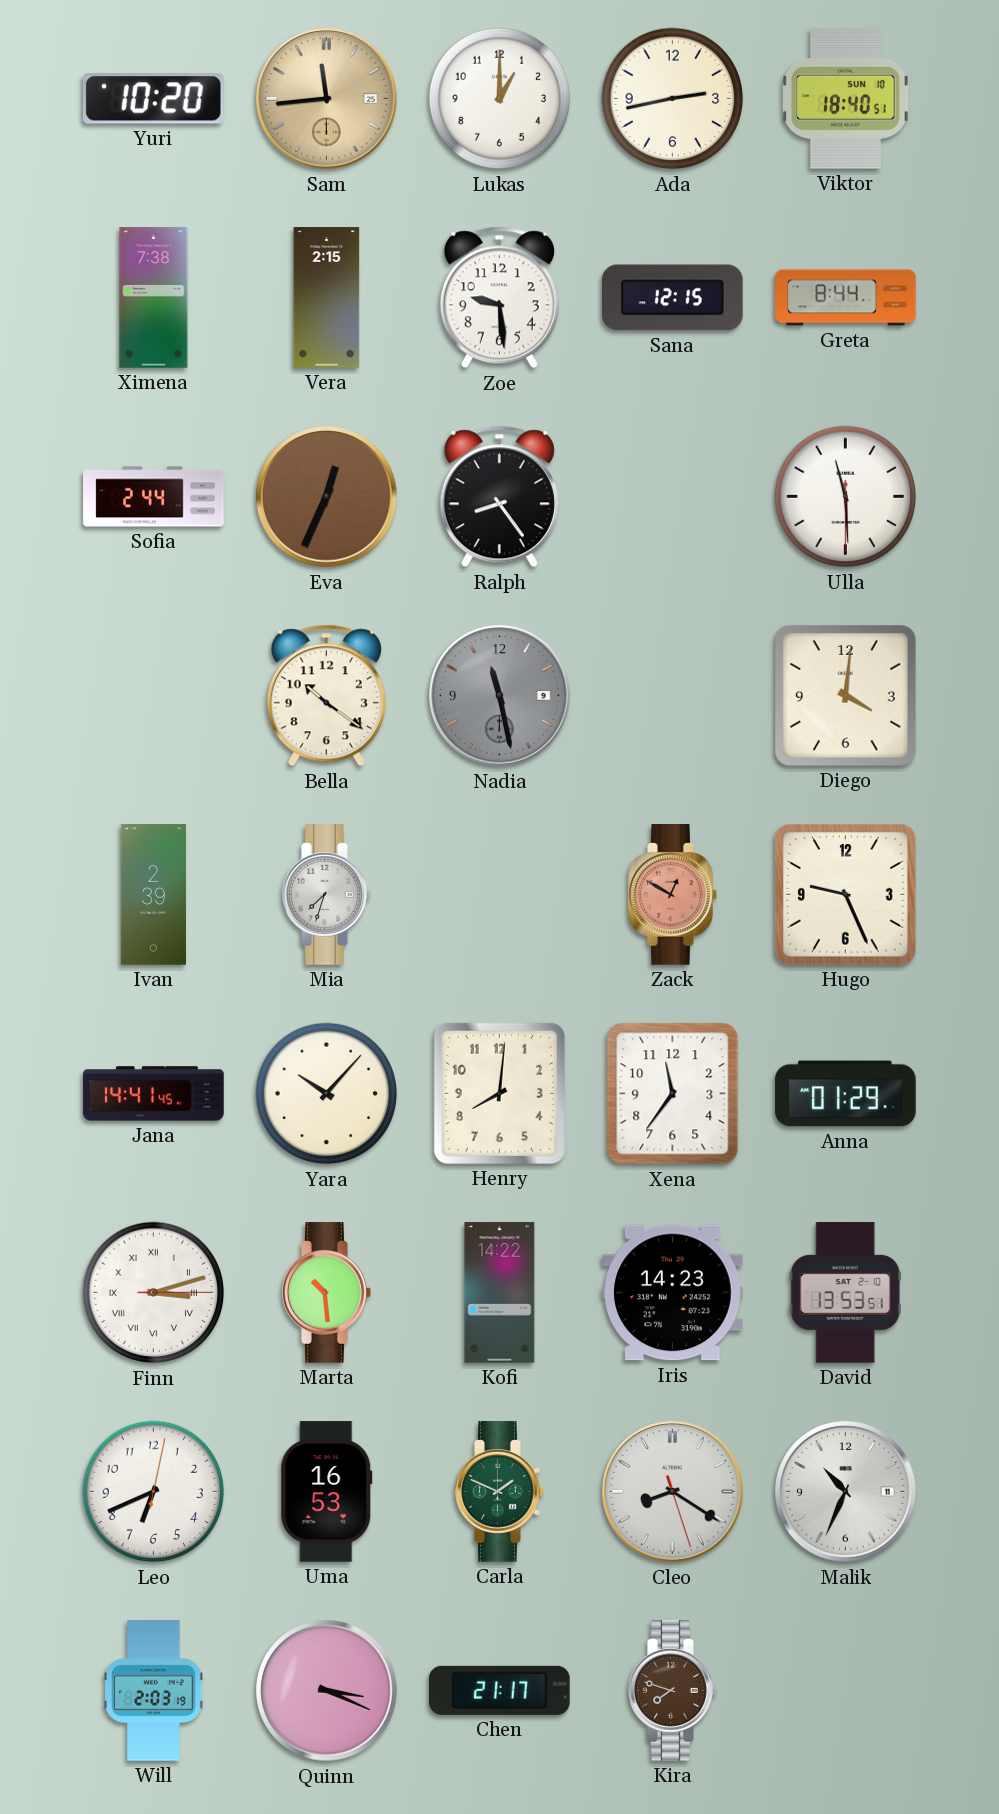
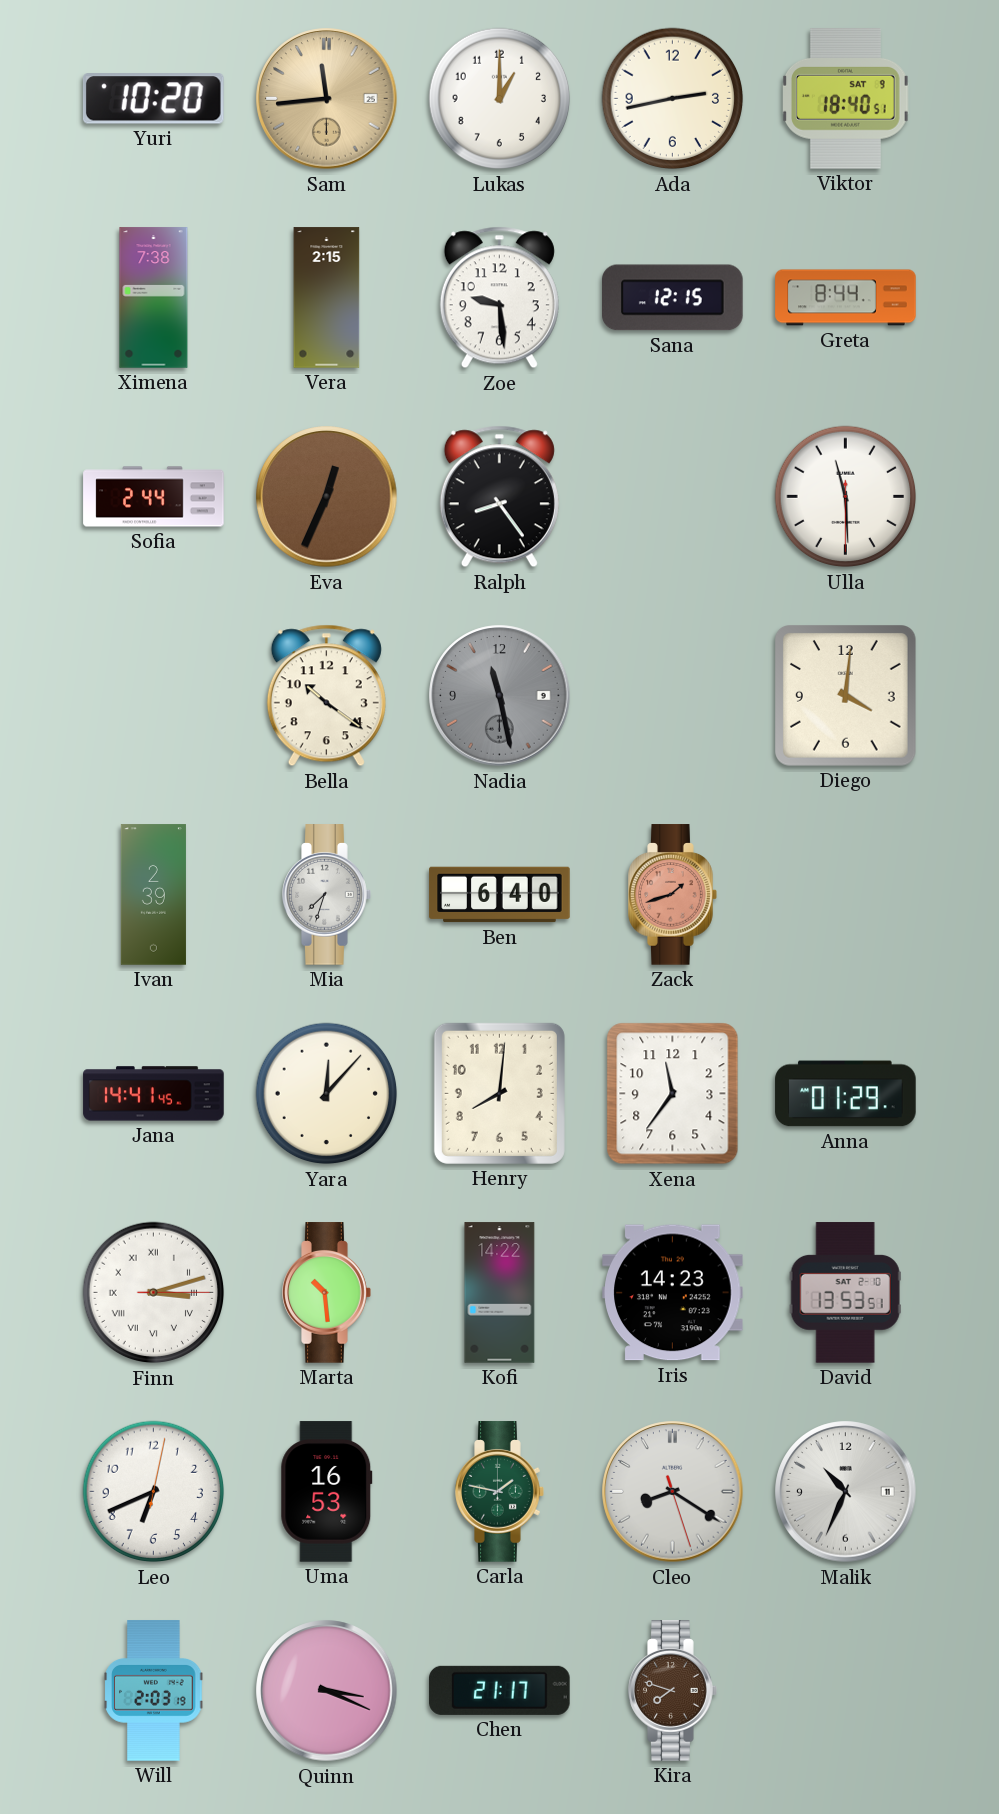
Viktor date: SUN 10 -> SAT 9 (846, 99)
Ben: none -> 6:40 (500, 895)
Zack: 12:50 -> 1:42 (673, 895)
Hugo: 9:26 -> none (846, 895)
Yara: 10:07 -> 12:07 (327, 1094)
Carla: 1:49 -> 1:47 (500, 1492)
